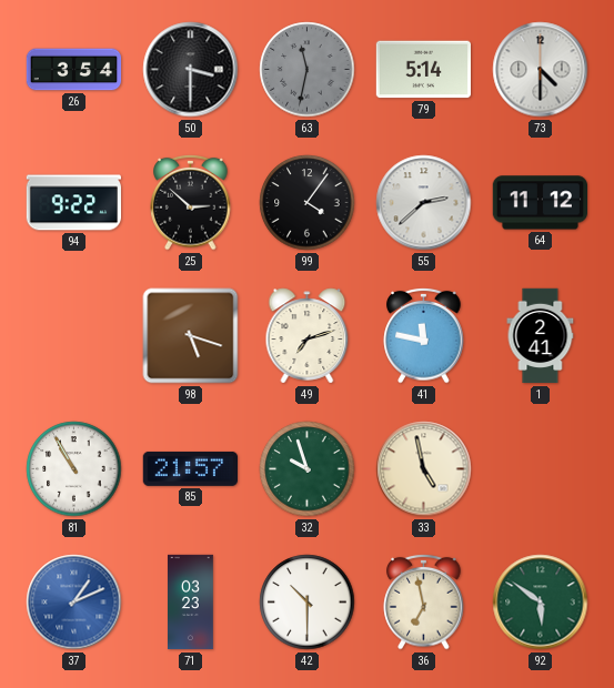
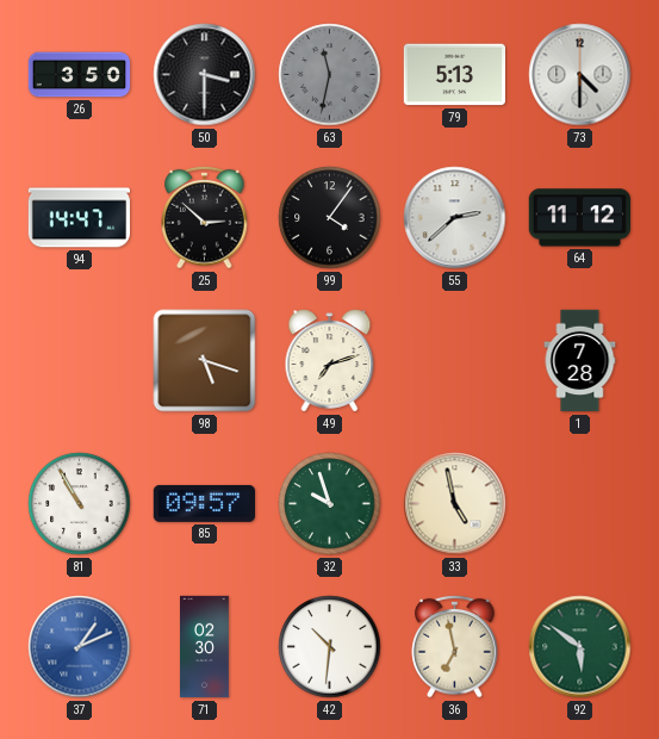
26: 3:54 -> 3:50 (80, 75)
79: 5:14 -> 5:13 (454, 75)
94: 9:22 -> 14:47 (79, 218)
41: 11:47 -> none (424, 335)
1: 2:41 -> 7:28 (580, 361)
85: 21:57 -> 09:57 (204, 503)
71: 03:23 -> 02:30 (205, 647)
42: 10:30 -> 10:31 (330, 647)
